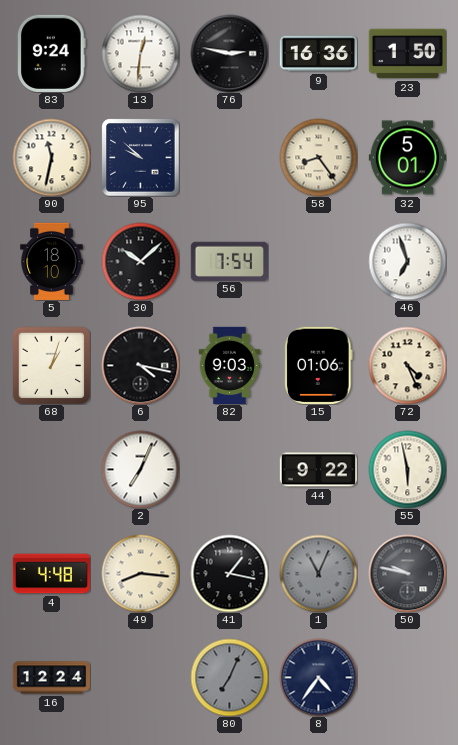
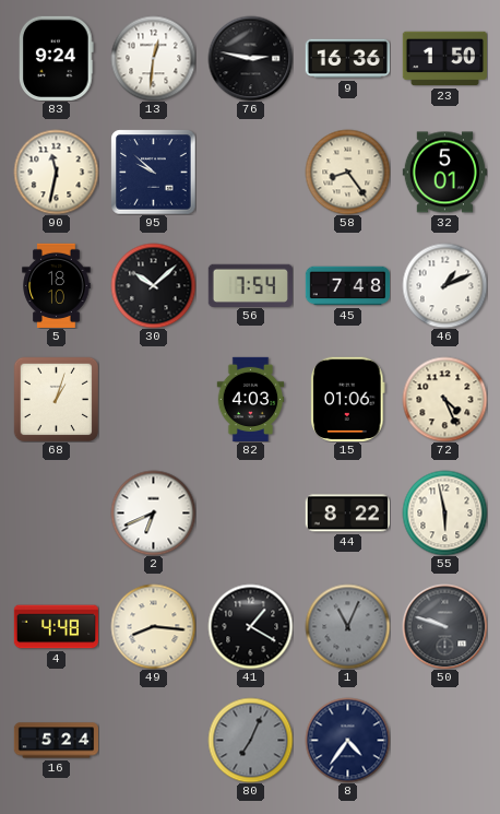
45: none -> 7:48 (347, 286)
46: 6:57 -> 1:11 (444, 285)
6: 4:17 -> none (140, 365)
82: 9:03 -> 4:03 (251, 399)
2: 7:04 -> 6:41 (153, 512)
44: 9:22 -> 8:22 (347, 514)
41: 1:17 -> 1:20 (250, 626)
50: 9:47 -> 9:48 (444, 626)
16: 12:24 -> 5:24 (56, 741)
